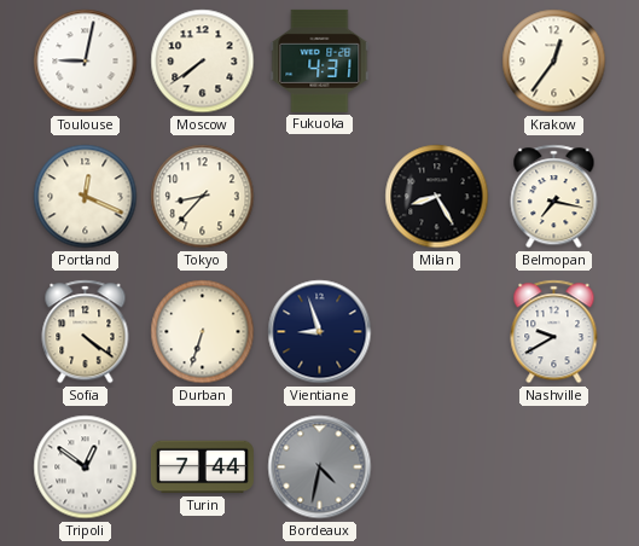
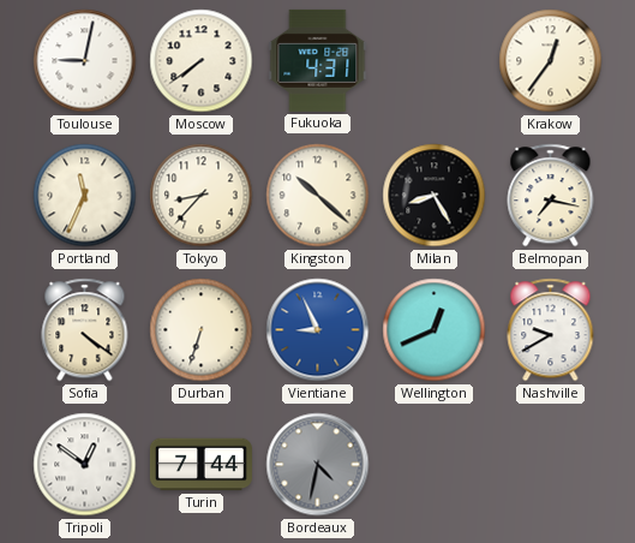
Portland: 12:19 -> 11:34 (85, 196)
Kingston: none -> 10:22 (318, 196)
Vientiane: 8:57 -> 8:56 (318, 330)
Vientiane dial: navy -> blue (318, 330)
Wellington: none -> 12:41 (435, 330)
